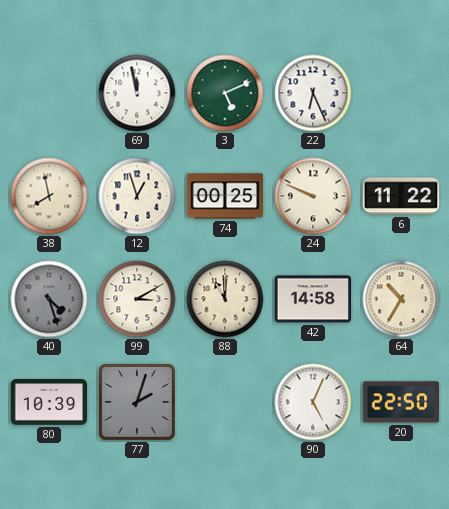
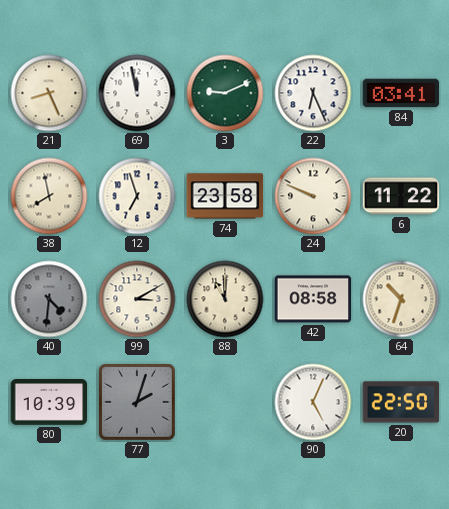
21: none -> 8:26 (49, 93)
3: 5:11 -> 9:11 (225, 93)
84: none -> 03:41 (401, 93)
12: 12:57 -> 6:57 (137, 196)
74: 00:25 -> 23:58 (225, 196)
40: 4:27 -> 4:31 (49, 299)
42: 14:58 -> 08:58 (313, 299)
64: 10:35 -> 10:33 (401, 299)
